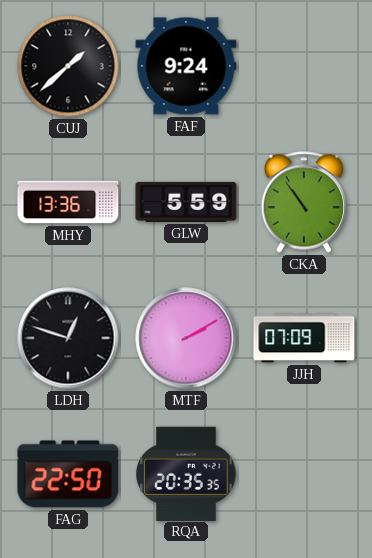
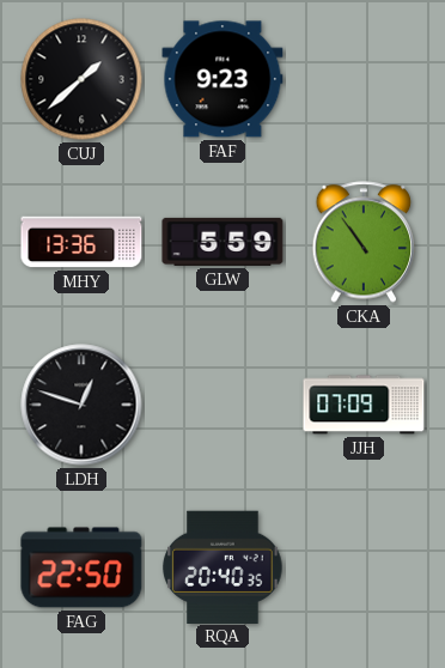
FAF: 9:24 -> 9:23 (222, 79)
MTF: 2:10 -> none (186, 338)
RQA: 20:35 -> 20:40 (222, 566)
